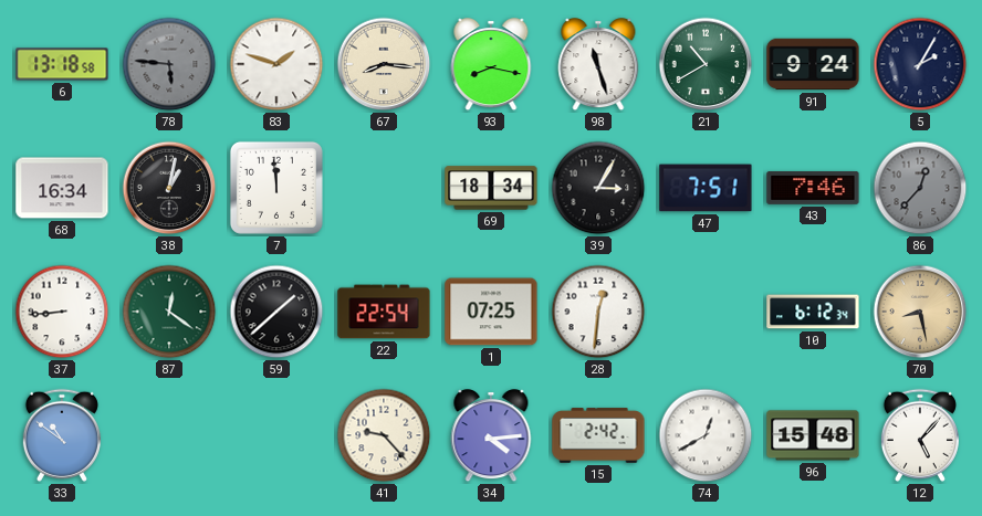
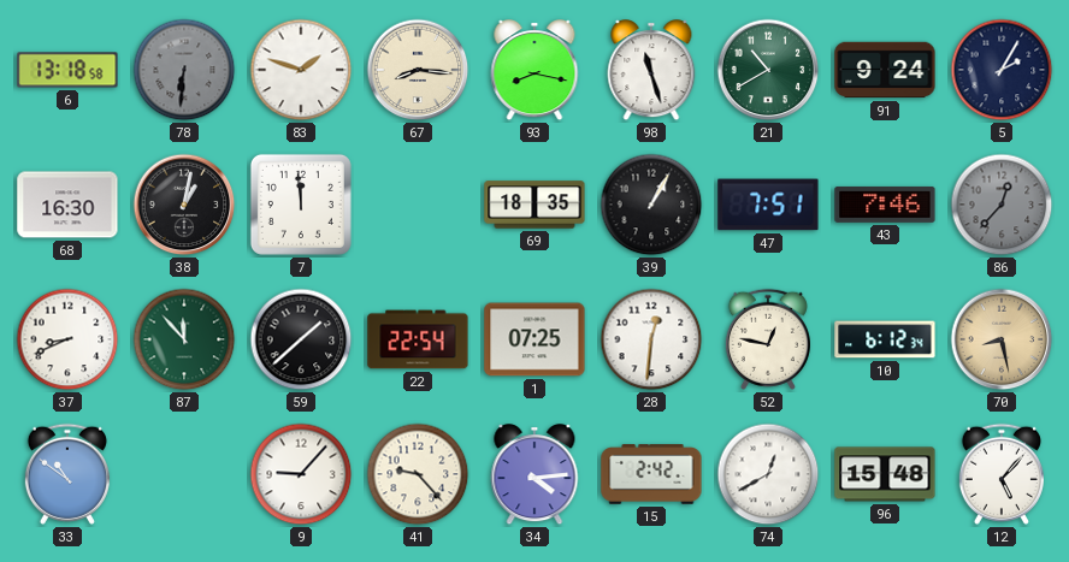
78: 5:46 -> 6:31 (184, 70)
68: 16:34 -> 16:30 (67, 205)
69: 18:34 -> 18:35 (534, 205)
39: 3:05 -> 1:05 (651, 205)
37: 8:44 -> 8:41 (67, 339)
87: 12:21 -> 11:53 (184, 339)
52: none -> 12:47 (768, 339)
9: none -> 9:07 (301, 474)
